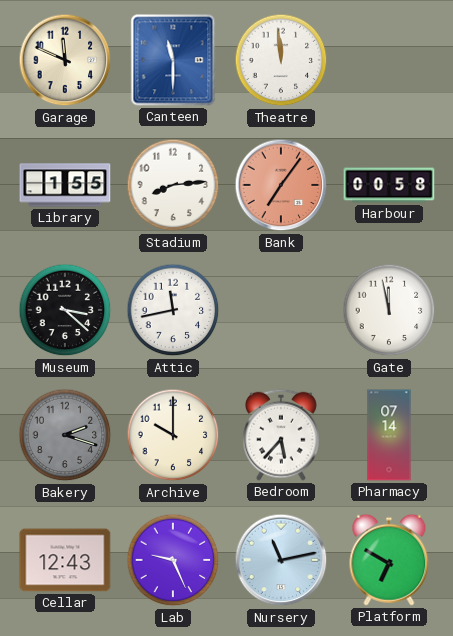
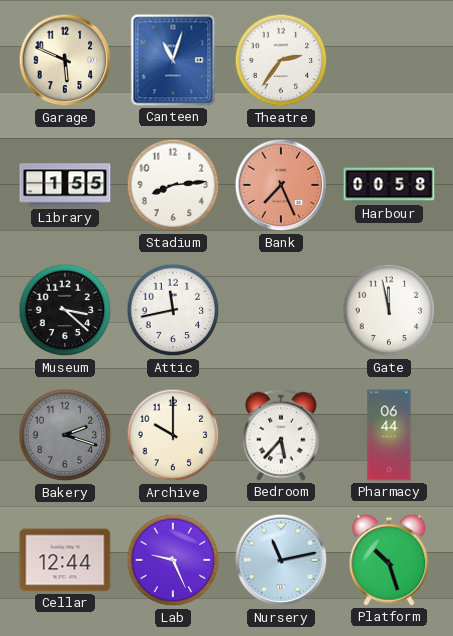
Garage: 11:49 -> 5:49 (65, 60)
Canteen: 11:30 -> 11:03 (173, 60)
Theatre: 11:59 -> 2:36 (281, 60)
Bank: 7:06 -> 7:26 (281, 185)
Pharmacy: 07:14 -> 06:44 (389, 435)
Cellar: 12:43 -> 12:44 (65, 560)
Platform: 6:50 -> 10:27 (389, 560)
